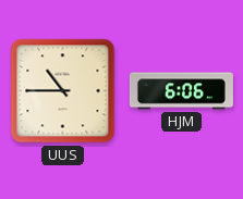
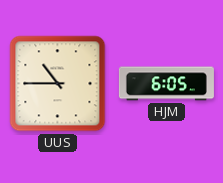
HJM: 6:06 -> 6:05 (166, 84)
